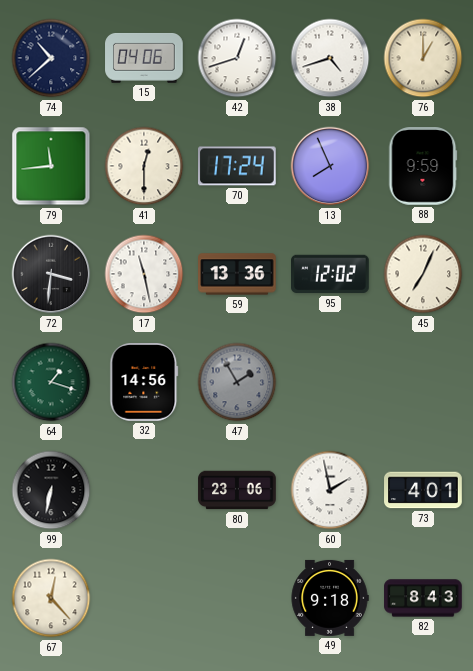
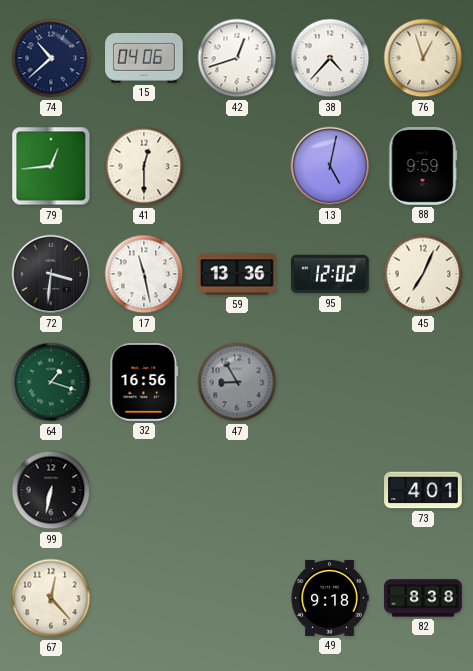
38: 4:42 -> 4:37 (330, 58)
76: 1:00 -> 12:57 (423, 58)
79: 11:44 -> 12:44 (51, 166)
70: 17:24 -> none (237, 166)
13: 7:56 -> 5:02 (330, 166)
32: 14:56 -> 16:56 (144, 383)
47: 1:55 -> 8:55 (237, 382)
80: 23:06 -> none (237, 490)
60: 1:58 -> none (330, 490)
82: 8:43 -> 8:38 (423, 598)
